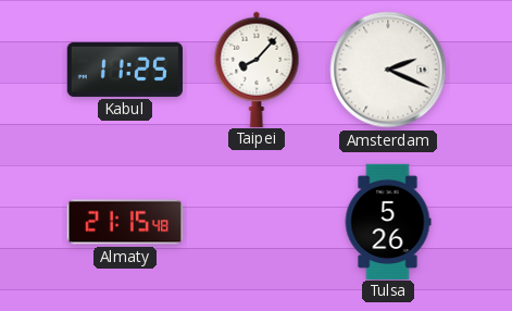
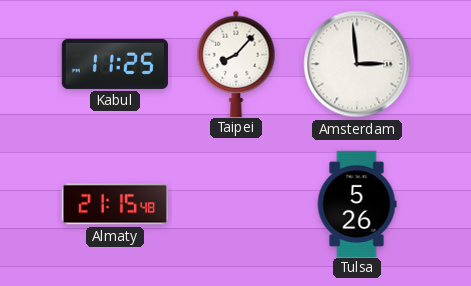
Amsterdam: 2:19 -> 2:59 (357, 64)
